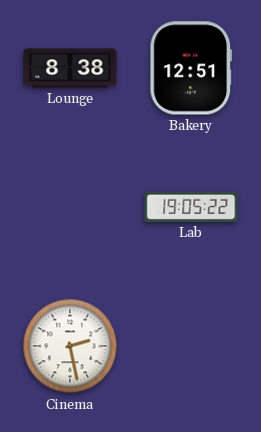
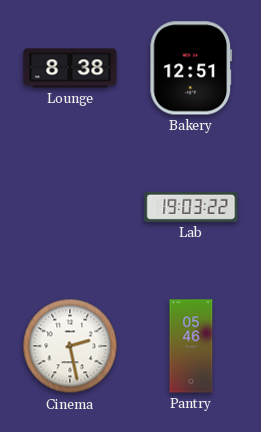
Lab: 19:05 -> 19:03 (191, 207)
Pantry: none -> 05:46 (191, 346)
